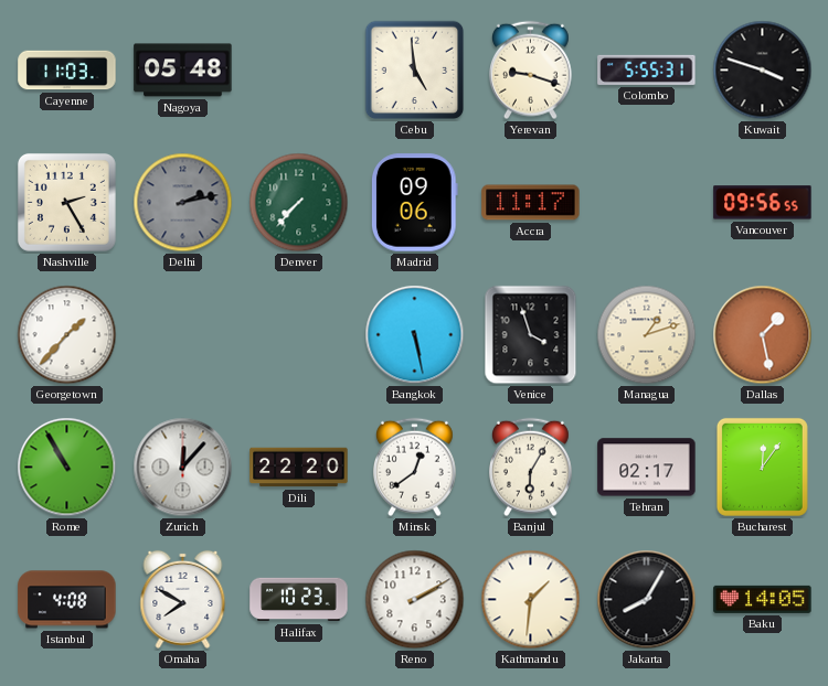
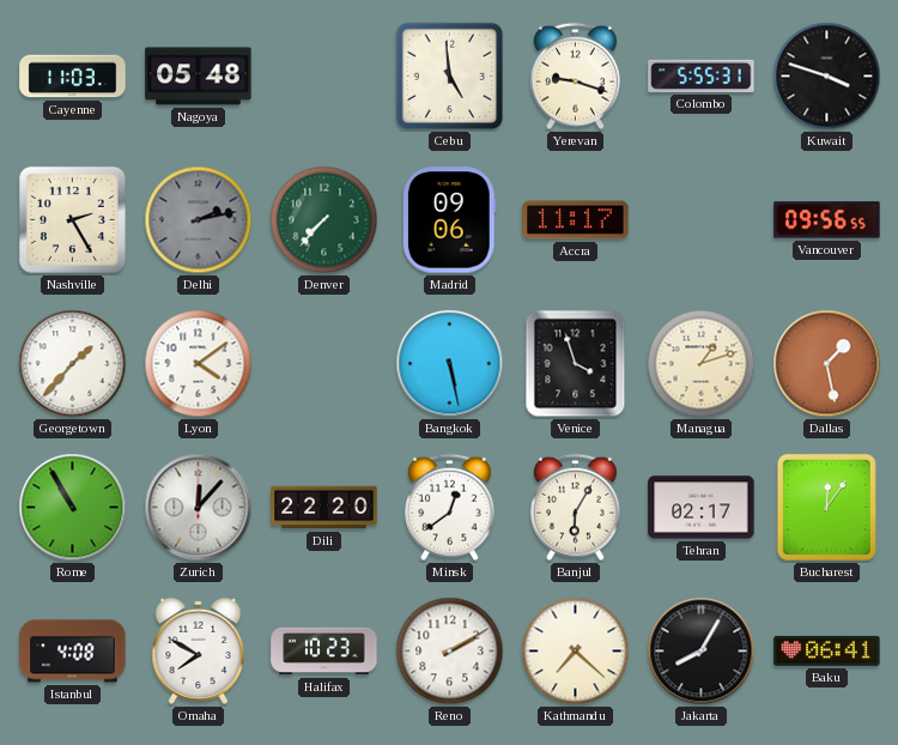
Lyon: none -> 4:09 (199, 364)
Kathmandu: 1:31 -> 7:22 (576, 652)
Baku: 14:05 -> 06:41 (827, 650)
